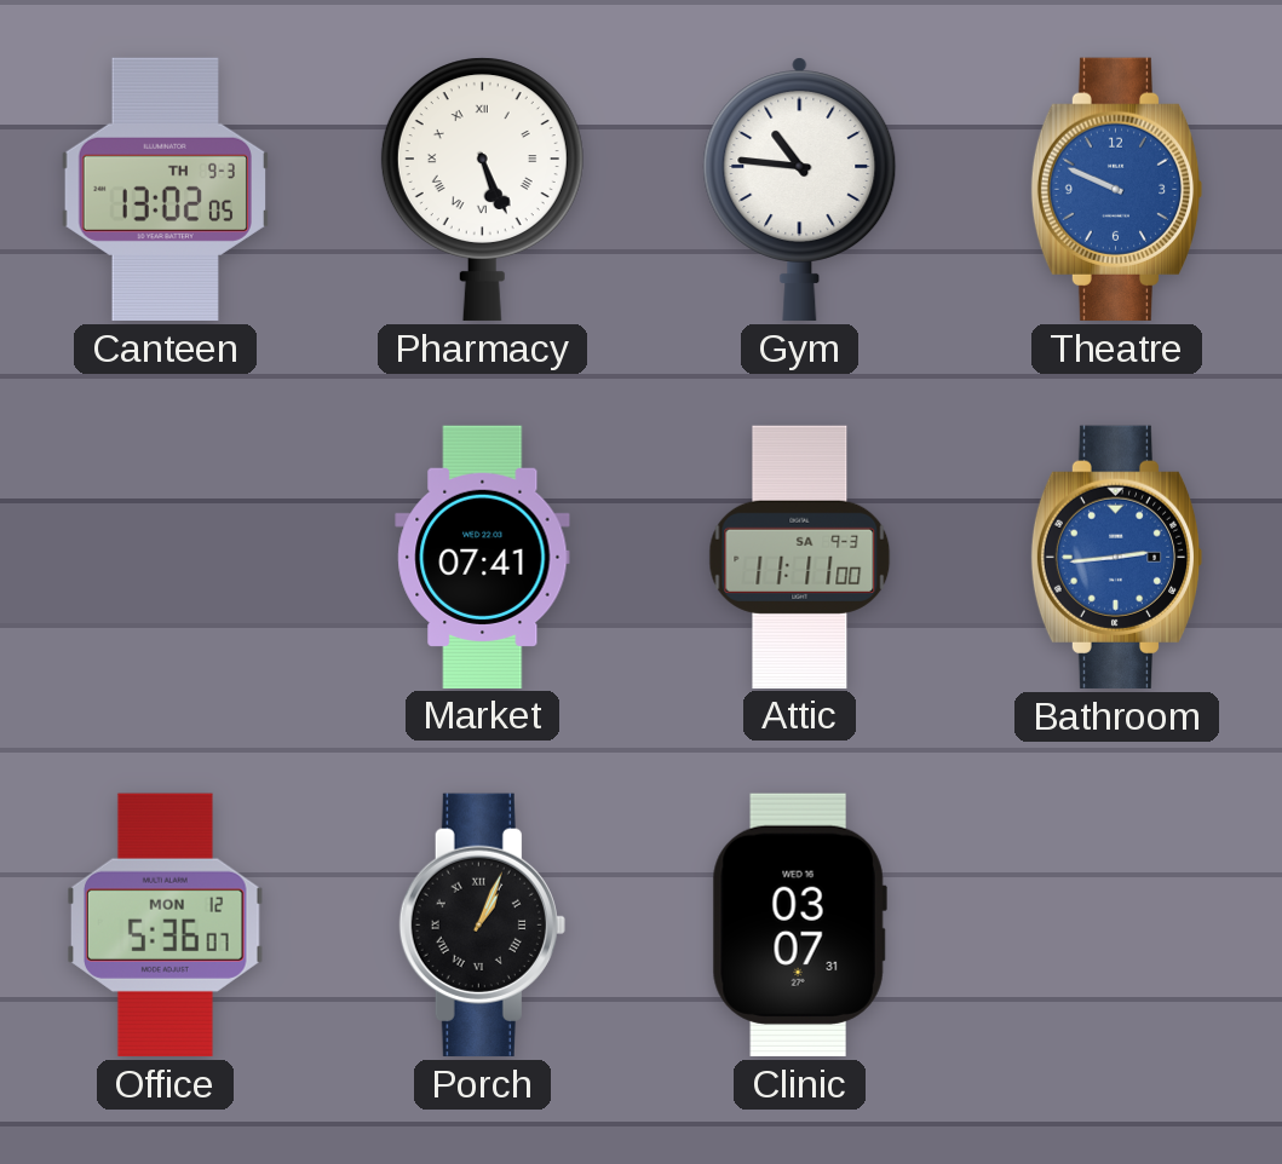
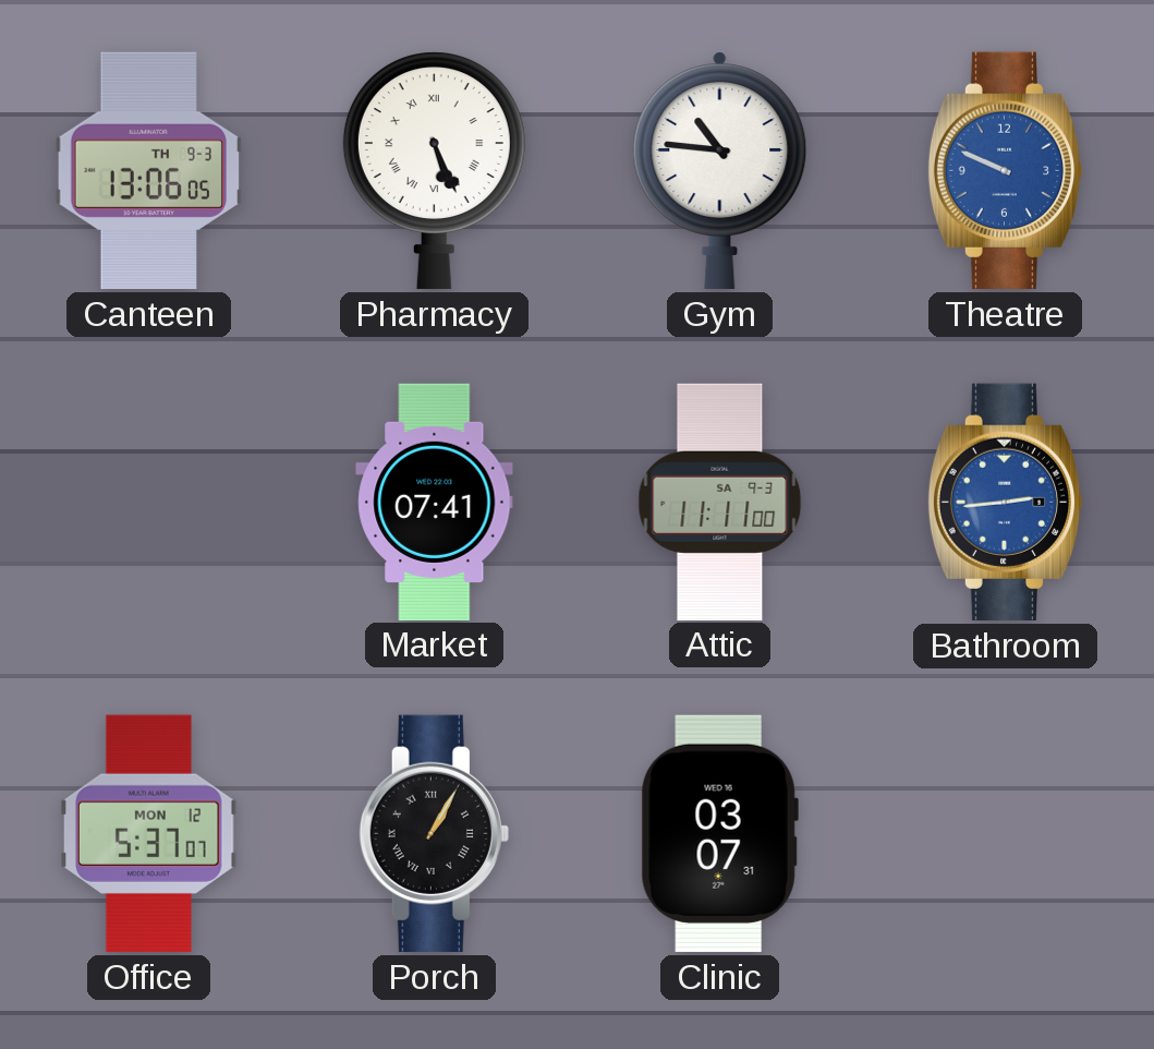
Canteen: 13:02 -> 13:06 (148, 170)
Office: 5:36 -> 5:37 (149, 833)
Porch: 1:04 -> 1:05 (434, 833)
